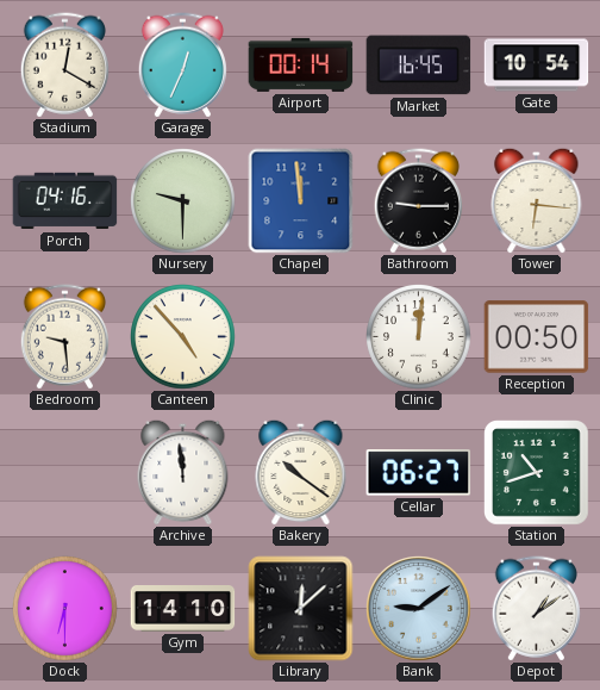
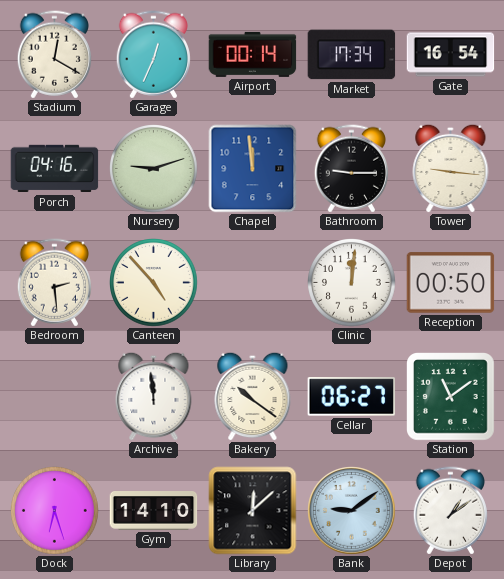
Market: 16:45 -> 17:34 (352, 55)
Gate: 10:54 -> 16:54 (451, 55)
Nursery: 9:30 -> 9:12 (154, 169)
Tower: 6:16 -> 9:16 (451, 168)
Bedroom: 9:29 -> 2:29 (54, 283)
Station: 10:42 -> 11:09 (451, 397)
Dock: 6:30 -> 6:27 (55, 511)
